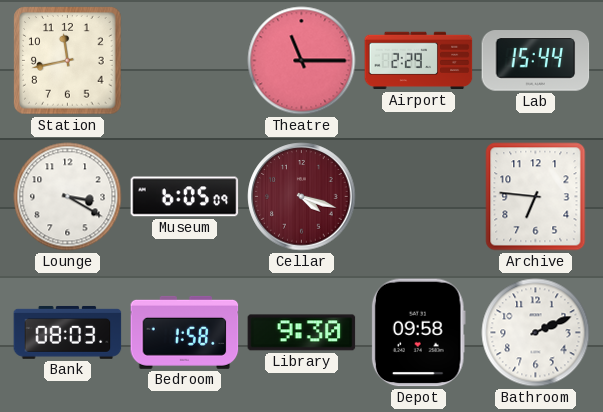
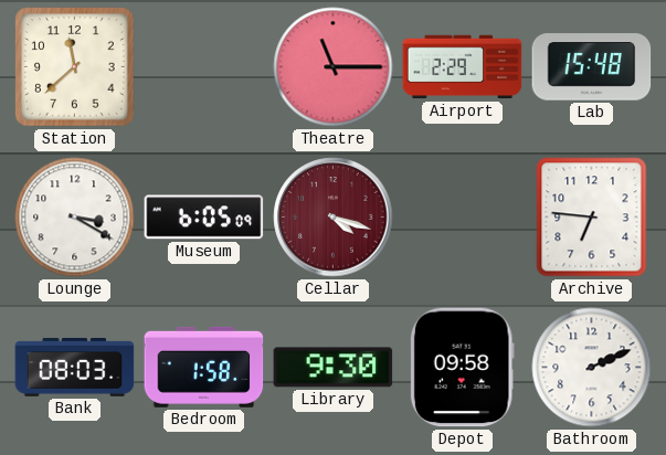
Station: 11:43 -> 11:38 (75, 67)
Lab: 15:44 -> 15:48 (592, 67)
